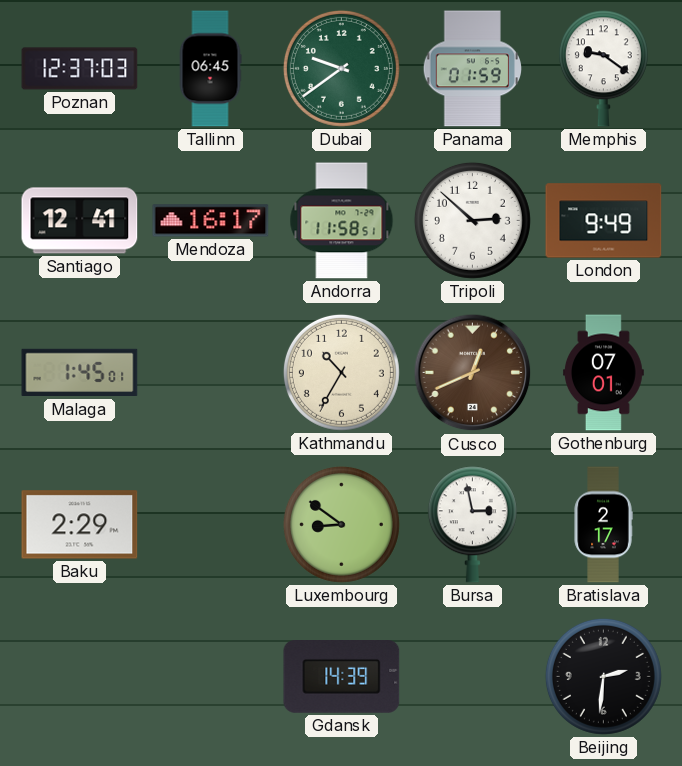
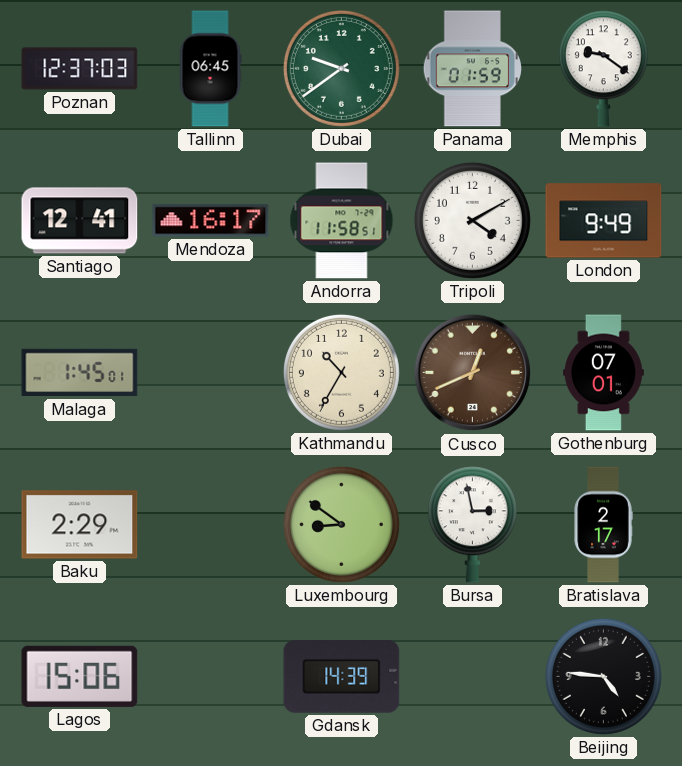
Tripoli: 2:52 -> 4:10 (472, 220)
Lagos: none -> 15:06 (80, 676)
Beijing: 2:31 -> 4:46 (603, 676)
